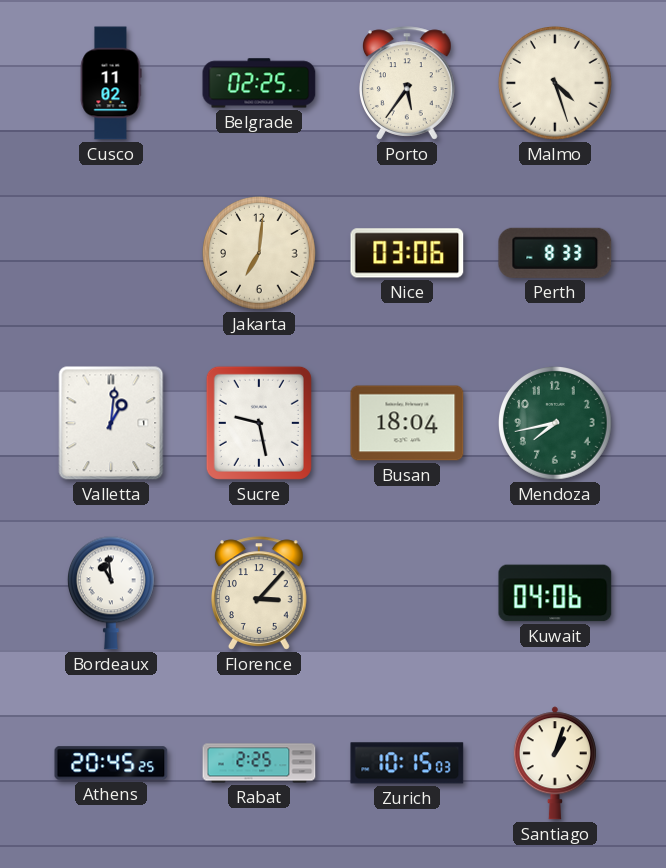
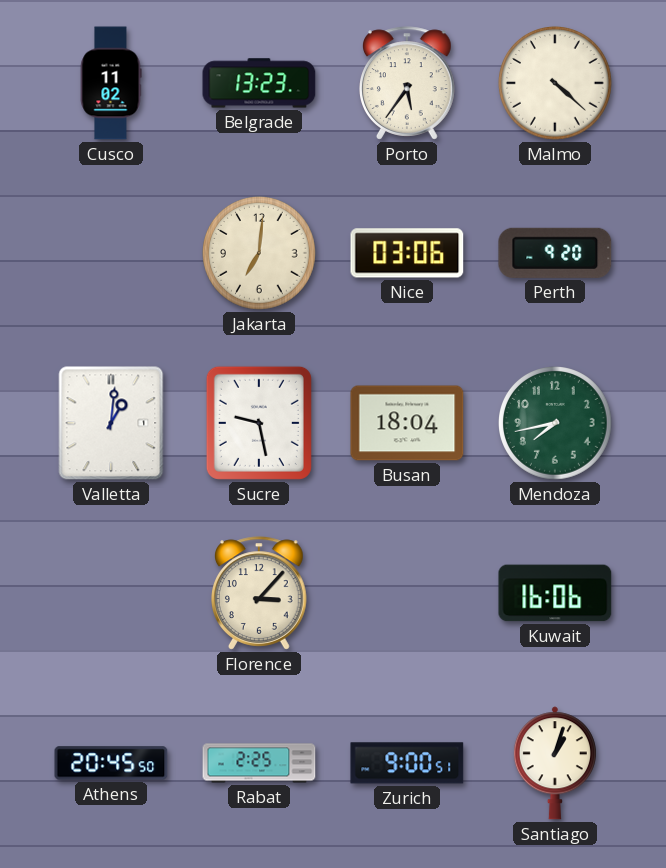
Belgrade: 02:25 -> 13:23 (259, 83)
Malmo: 4:27 -> 4:22 (556, 84)
Perth: 8:33 -> 9:20 (555, 253)
Bordeaux: 10:59 -> none (111, 593)
Kuwait: 04:06 -> 16:06 (555, 593)
Athens: 20:45:25 -> 20:45:50 (111, 763)
Zurich: 10:15 -> 9:00 (407, 763)
